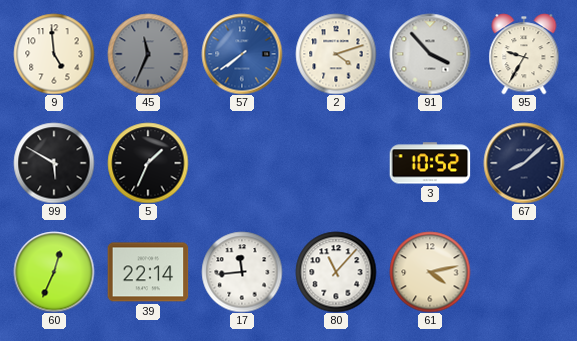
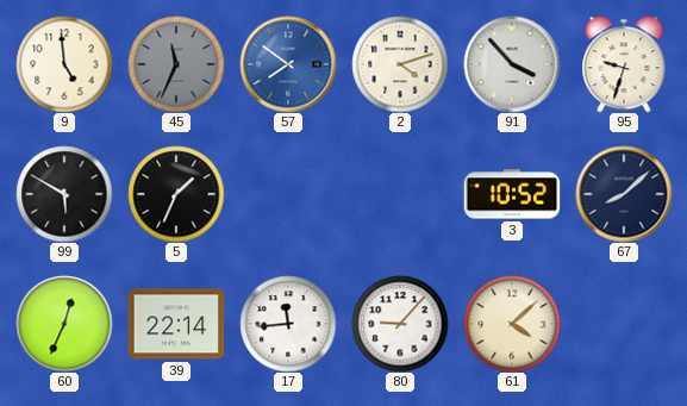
57: 7:39 -> 7:51 (288, 64)
95: 9:35 -> 9:33 (624, 64)
80: 11:07 -> 9:07 (400, 324)
61: 4:13 -> 4:08 (512, 324)
